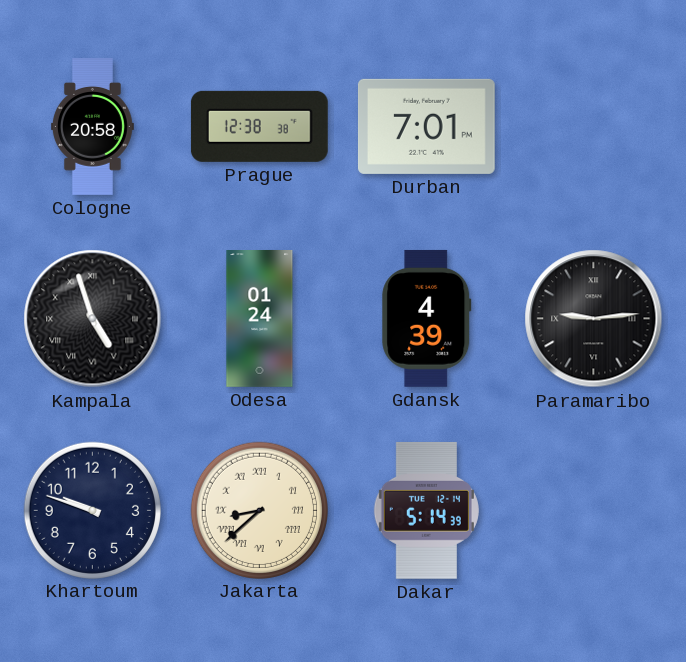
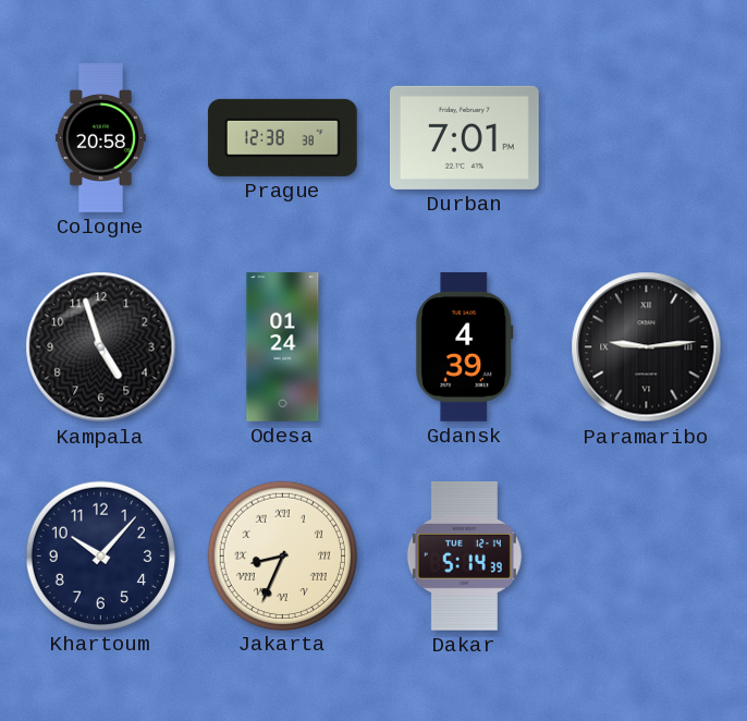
Kampala numerals: Roman -> Arabic (101, 347)
Khartoum: 9:48 -> 10:07 (100, 555)
Jakarta: 8:38 -> 8:34 (282, 555)
